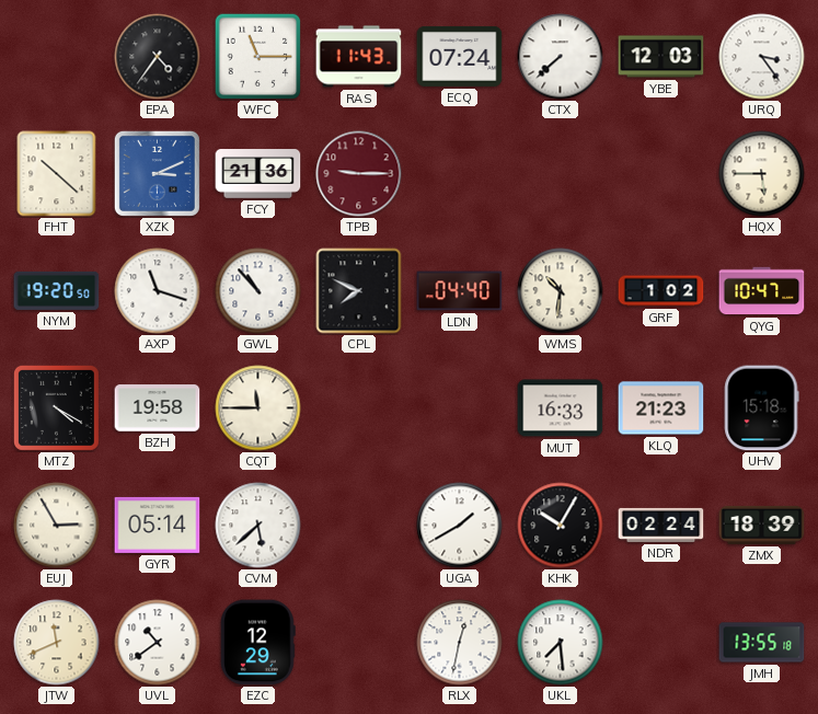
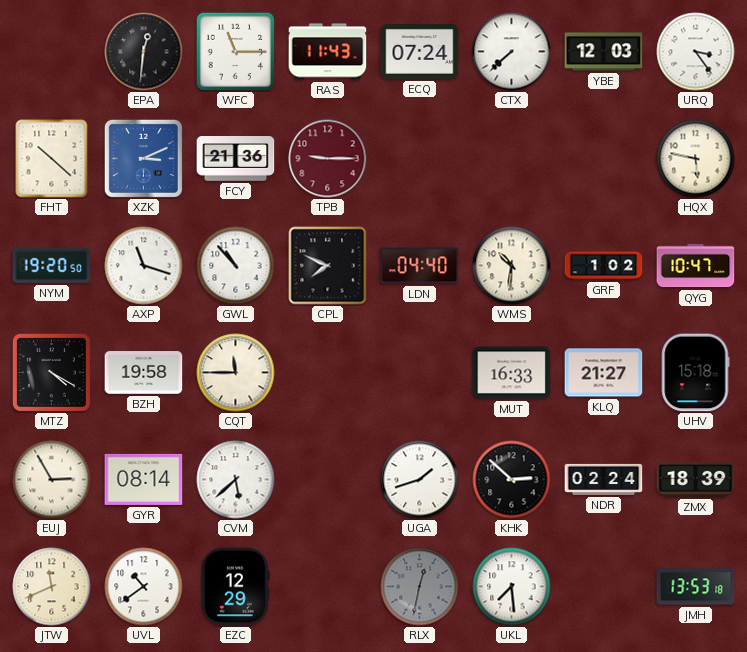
EPA: 4:36 -> 12:31 (144, 52)
HQX: 5:45 -> 5:47 (696, 159)
KLQ: 21:23 -> 21:27 (604, 373)
GYR: 05:14 -> 08:14 (144, 479)
UGA: 1:40 -> 1:42 (420, 480)
KHK: 10:05 -> 2:52 (512, 480)
RLX dial: white -> grey (420, 587)
JMH: 13:55 -> 13:53 (696, 587)
